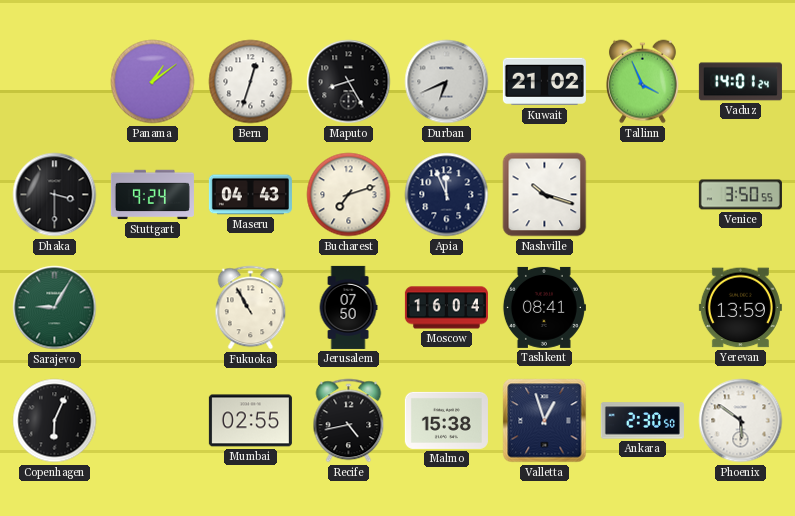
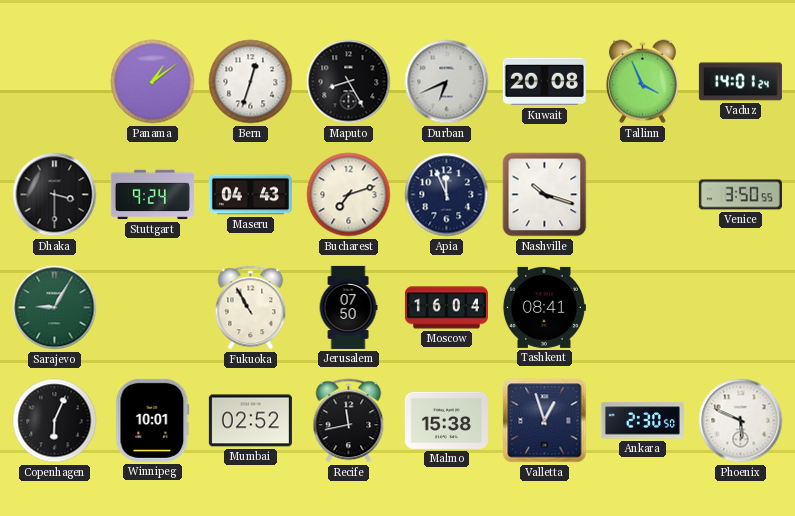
Kuwait: 21:02 -> 20:08 (544, 82)
Yerevan: 13:59 -> none (740, 308)
Winnipeg: none -> 10:01 (153, 420)
Mumbai: 02:55 -> 02:52 (250, 421)
Recife: 4:43 -> 11:43 (349, 421)
Phoenix: 5:51 -> 5:49 (741, 421)
